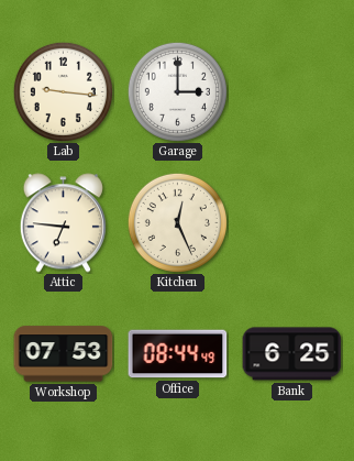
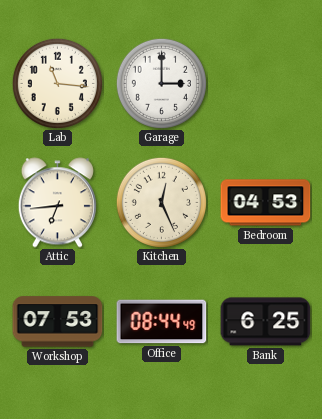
Lab: 9:16 -> 11:16 (57, 83)
Attic: 6:46 -> 6:44 (57, 203)
Bedroom: none -> 04:53 (266, 203)
